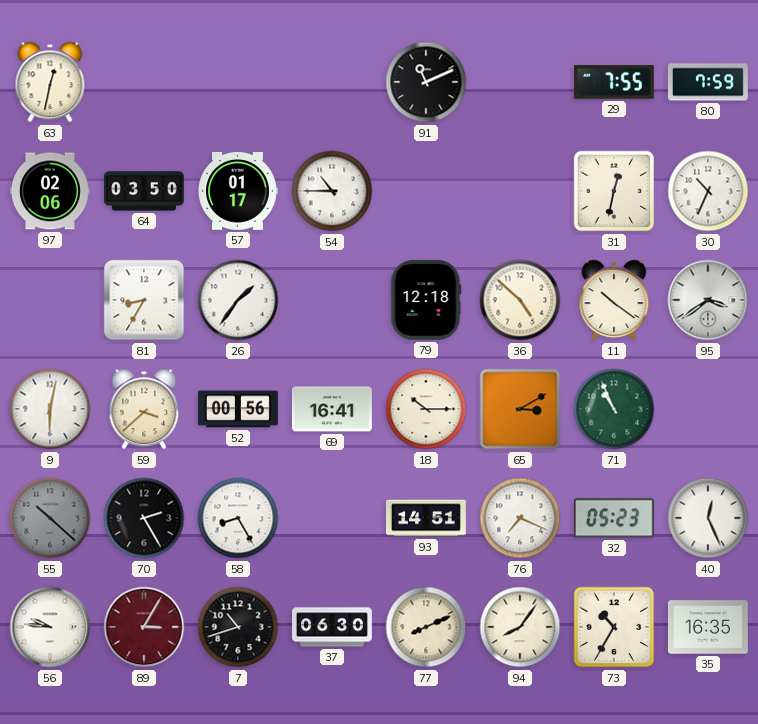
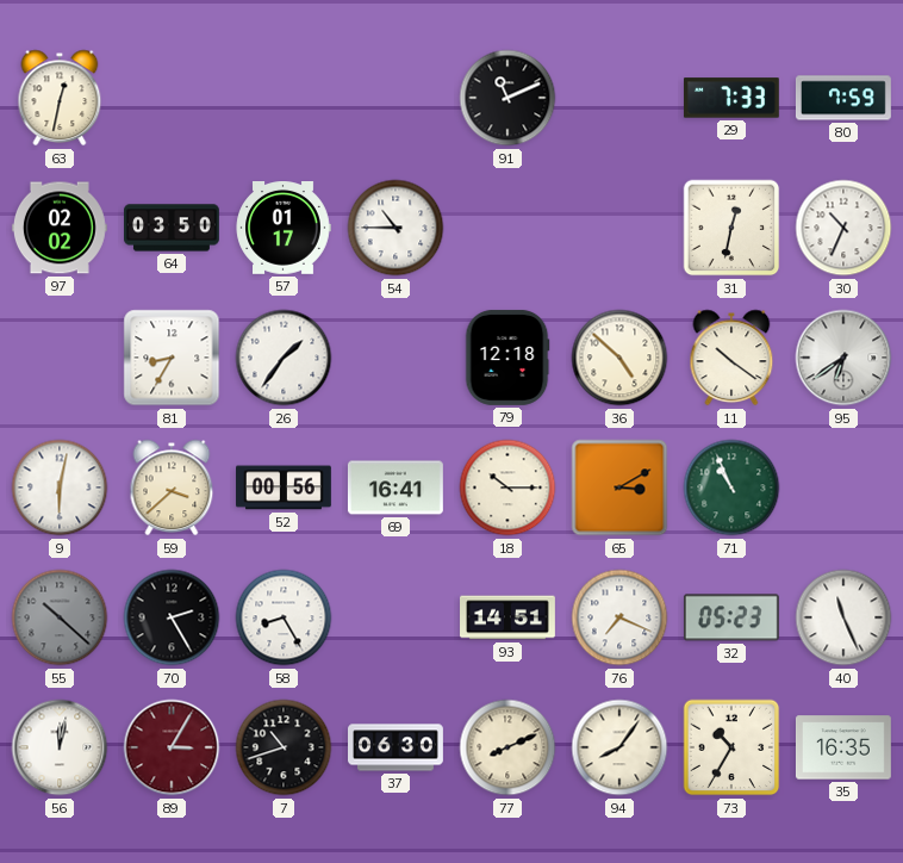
29: 7:55 -> 7:33 (731, 98)
97: 02:06 -> 02:02 (60, 228)
95: 3:39 -> 6:39 (843, 358)
40: 12:26 -> 11:26 (843, 617)
56: 9:46 -> 12:02 (60, 747)
